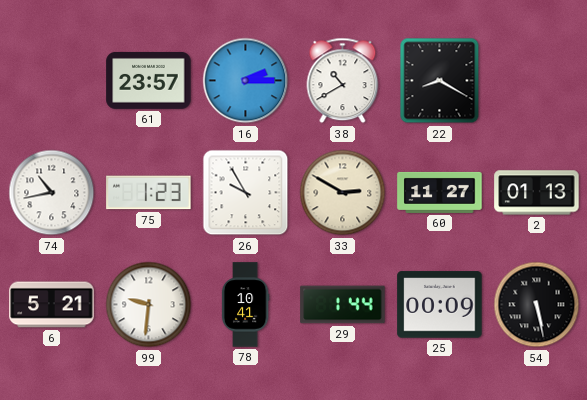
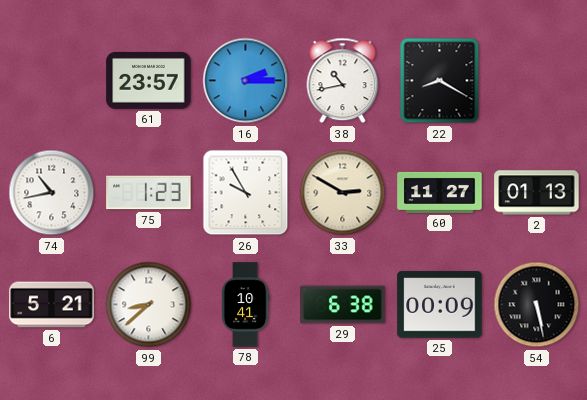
38: 10:40 -> 10:43 (343, 81)
99: 9:31 -> 8:38 (149, 305)
29: 1:44 -> 6:38 (343, 305)
